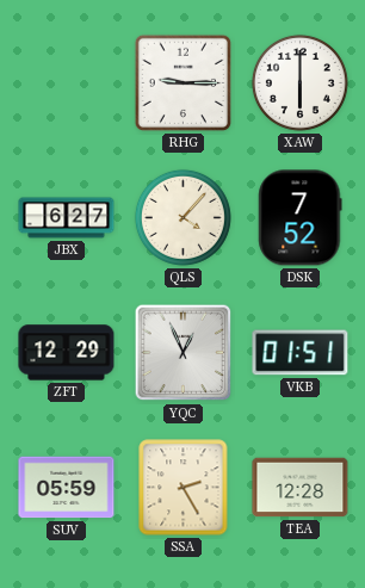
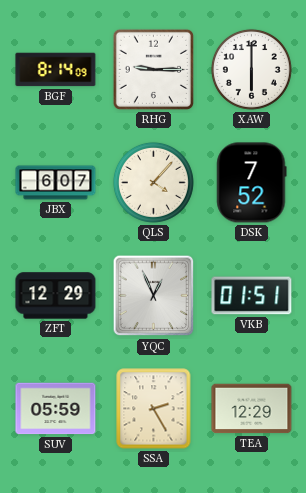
BGF: none -> 8:14 (56, 70)
JBX: 6:27 -> 6:07 (56, 183)
TEA: 12:28 -> 12:29 (252, 409)
